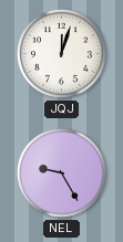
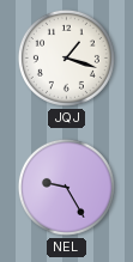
JQJ: 12:03 -> 1:18 (66, 57)
